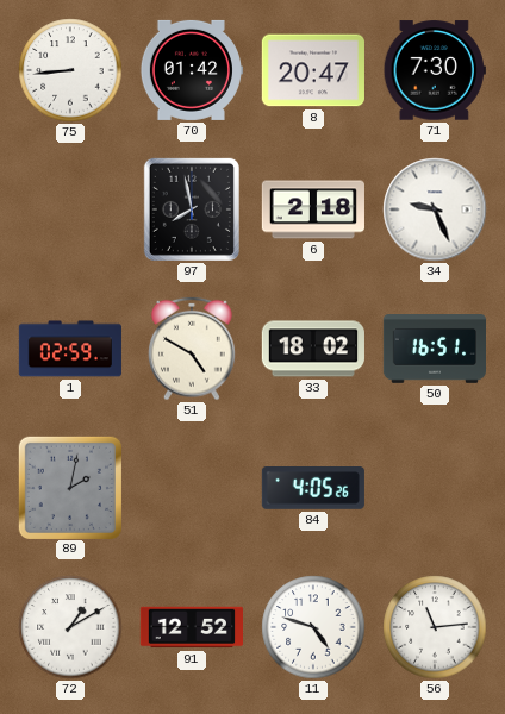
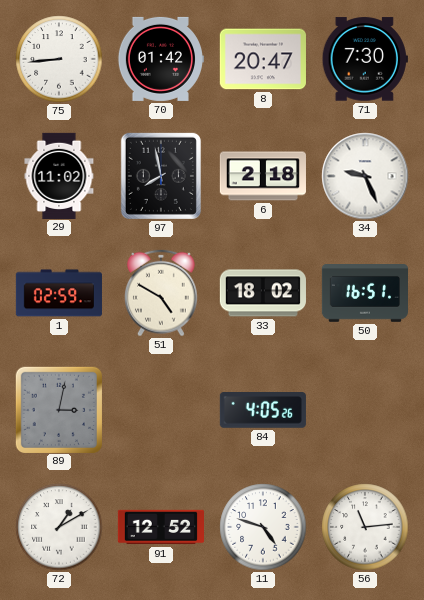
29: none -> 11:02 (59, 175)
89: 2:02 -> 3:02 (58, 409)
